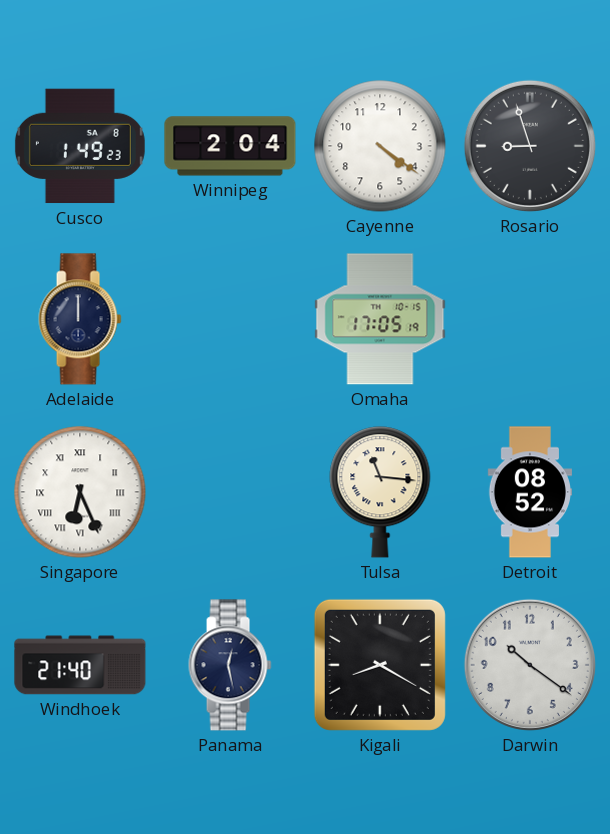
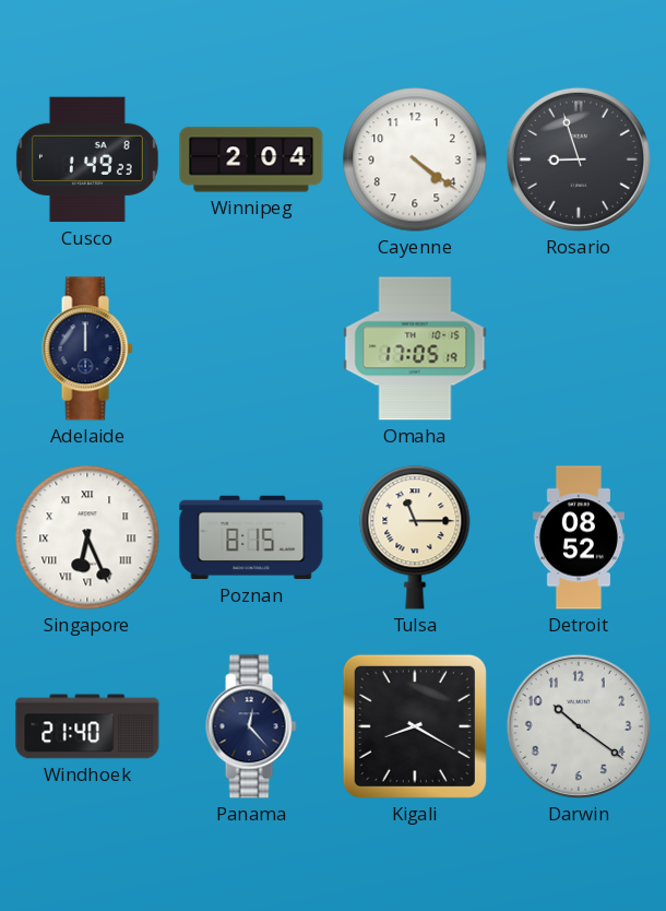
Poznan: none -> 8:15 (251, 537)
Tulsa: 11:16 -> 11:15 (415, 537)
Panama: 12:28 -> 12:23 (251, 726)
